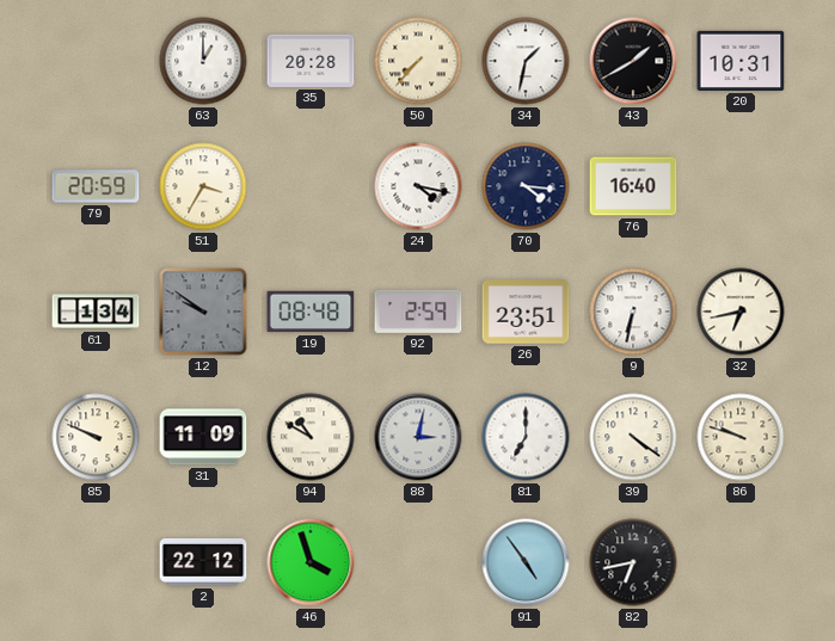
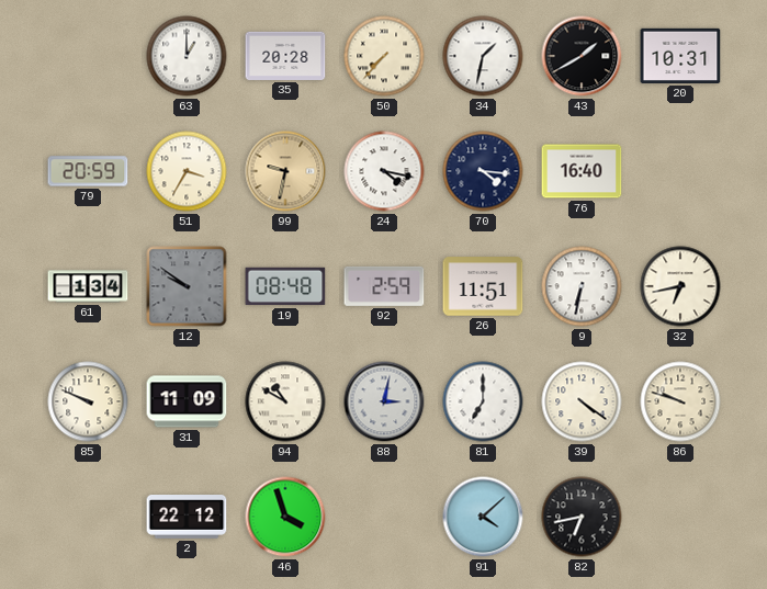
99: none -> 9:32 (285, 171)
26: 23:51 -> 11:51 (483, 286)
91: 4:54 -> 4:08 (483, 517)
